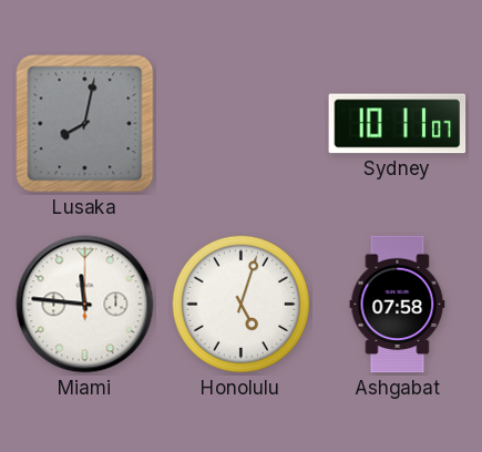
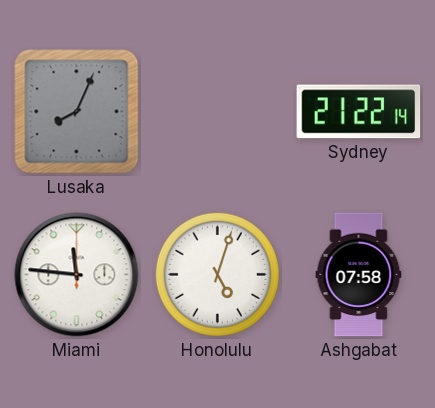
Lusaka: 8:02 -> 8:04 (77, 112)
Sydney: 10:11 -> 21:22 (359, 112)
